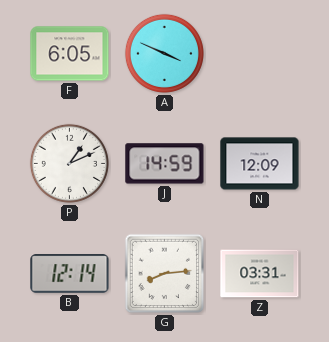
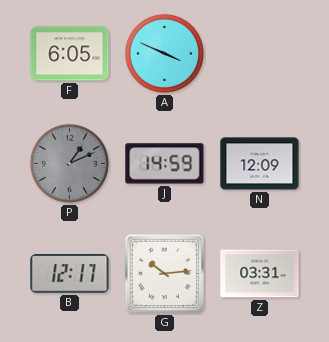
P dial: white -> grey (69, 163)
B: 12:14 -> 12:17 (70, 274)
G: 8:14 -> 10:14 (165, 274)
